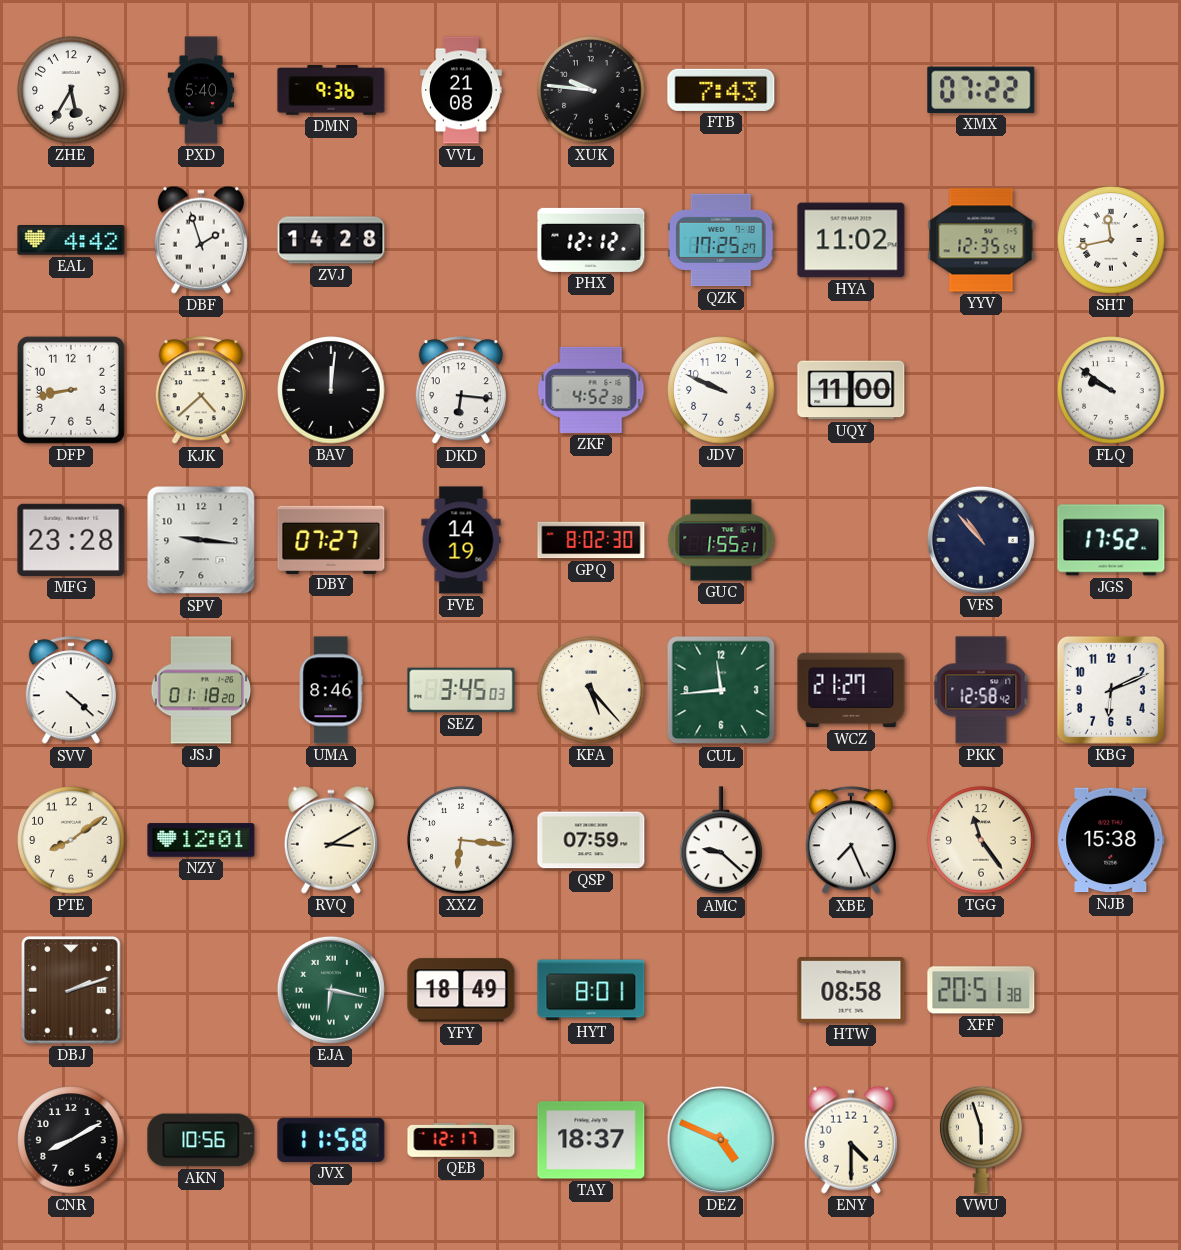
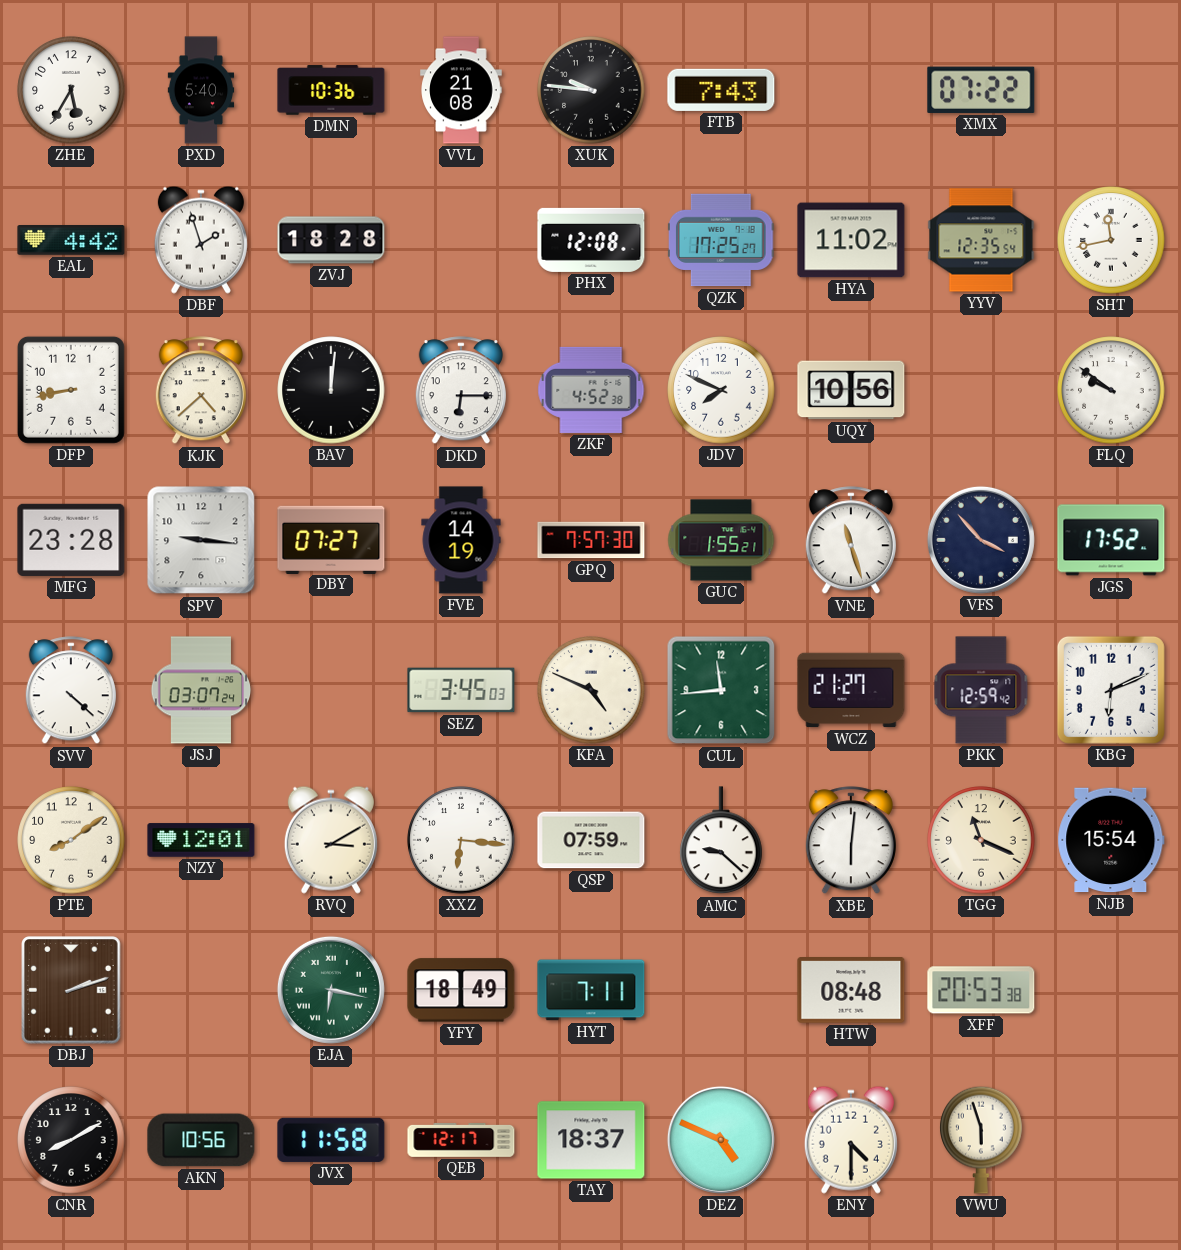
DMN: 9:36 -> 10:36 (331, 90)
ZVJ: 14:28 -> 18:28 (331, 240)
PHX: 12:12 -> 12:08 (591, 240)
DKD: 6:16 -> 6:15 (461, 391)
JDV: 9:49 -> 7:49 (721, 390)
UQY: 11:00 -> 10:56 (851, 390)
GPQ: 8:02 -> 7:57 (591, 540)
VNE: none -> 11:27 (851, 541)
VFS: 10:53 -> 3:53 (981, 540)
JSJ: 01:18 -> 03:07 (201, 690)
UMA: 8:46 -> none (331, 690)
KFA: 5:23 -> 4:49 (591, 690)
PKK: 12:58 -> 12:59 (981, 690)
XBE: 7:26 -> 6:01 (851, 841)
TGG: 11:24 -> 11:19 (981, 840)
NJB: 15:38 -> 15:54 (1111, 840)
HYT: 8:01 -> 7:11 (591, 990)
HTW: 08:58 -> 08:48 (851, 991)
XFF: 20:51 -> 20:53 (981, 990)
